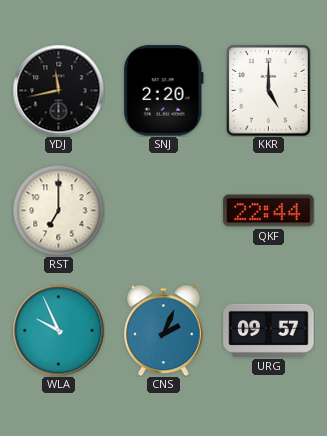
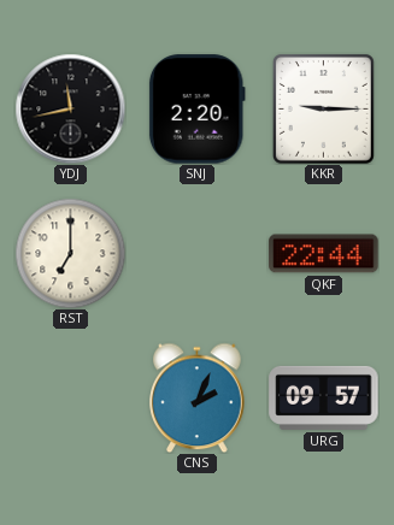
KKR: 5:00 -> 9:15 (323, 108)
WLA: 9:56 -> none (58, 330)
